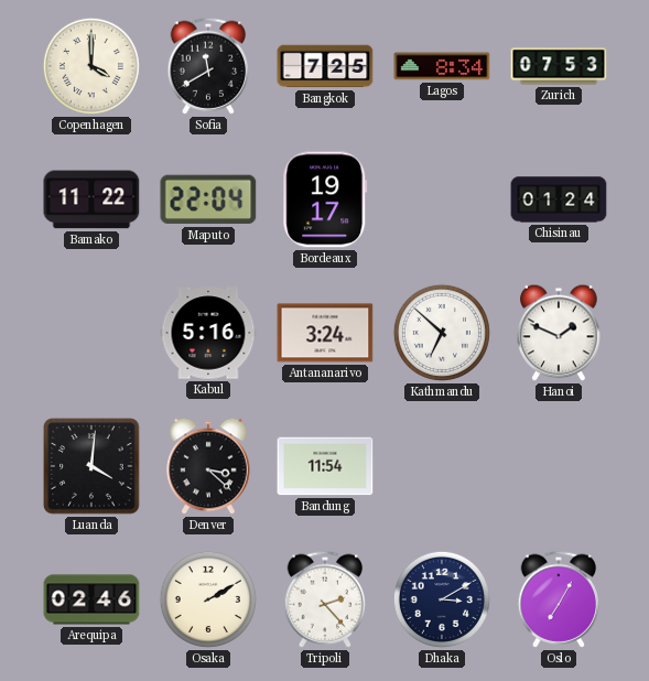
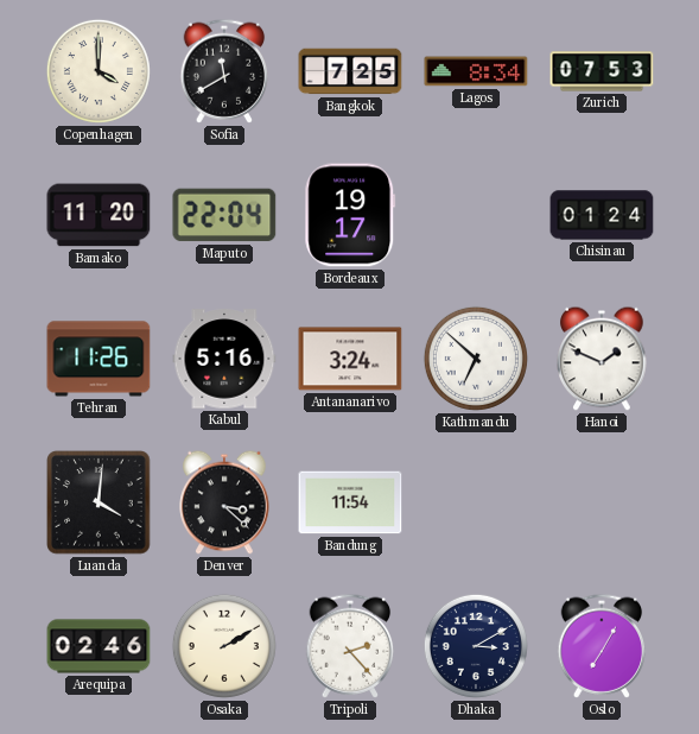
Bamako: 11:22 -> 11:20 (99, 215)
Tehran: none -> 11:26 (99, 359)
